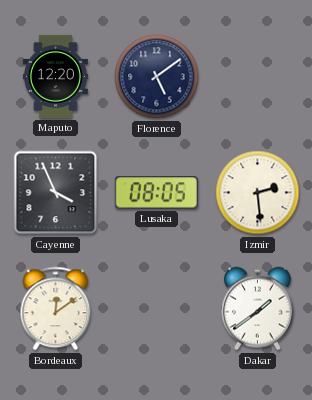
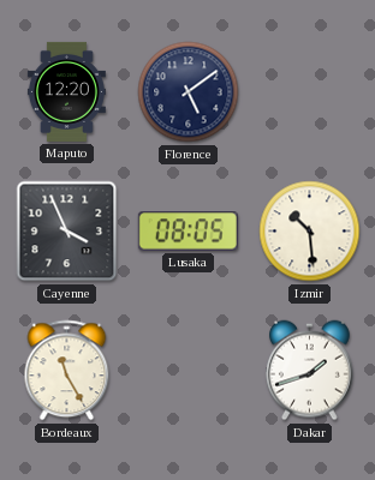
Izmir: 2:29 -> 10:29 (310, 232)
Bordeaux: 12:09 -> 11:25 (67, 371)
Dakar: 1:39 -> 1:42 (310, 371)
